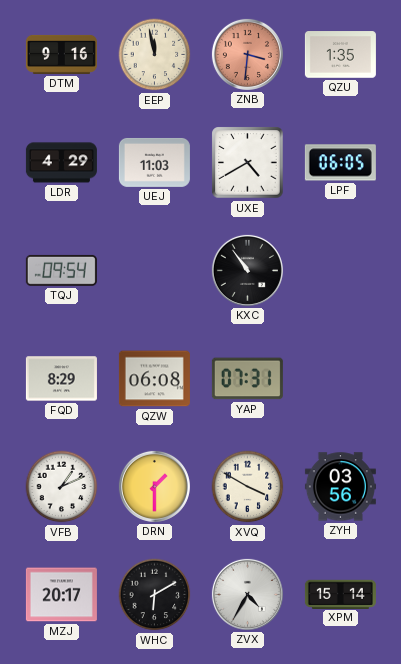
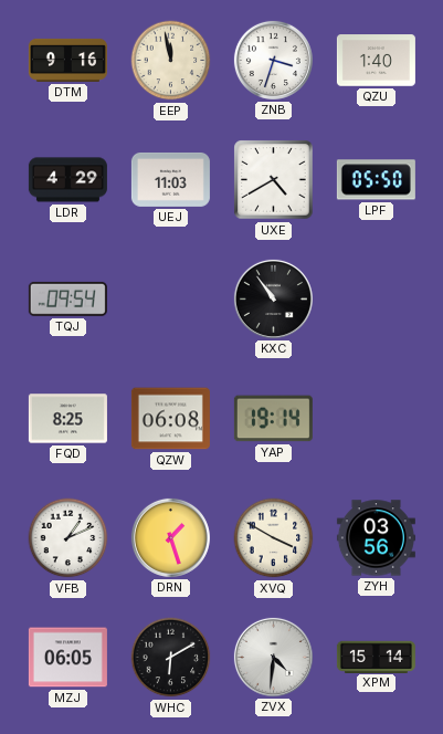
ZNB: 3:31 -> 3:33 (273, 60)
ZNB dial: salmon -> white (273, 60)
QZU: 1:35 -> 1:40 (376, 61)
LPF: 06:05 -> 05:50 (376, 180)
FQD: 8:29 -> 8:25 (67, 419)
YAP: 07:31 -> 19:14 (273, 419)
DRN: 1:30 -> 1:27 (170, 537)
MZJ: 20:17 -> 06:05 (67, 658)
ZVX: 4:35 -> 4:31 (273, 657)
